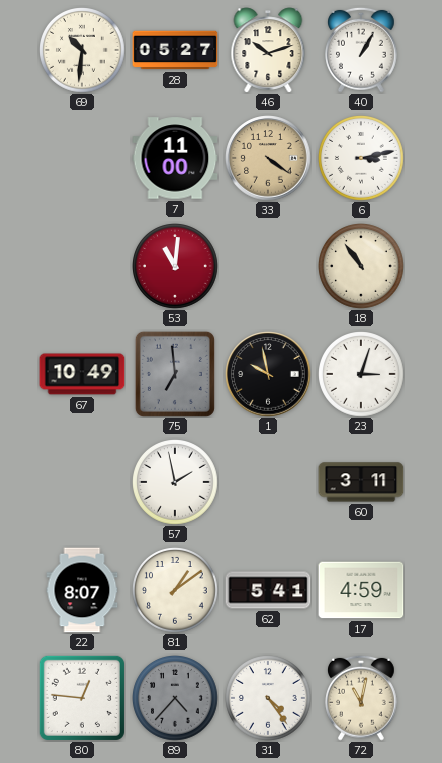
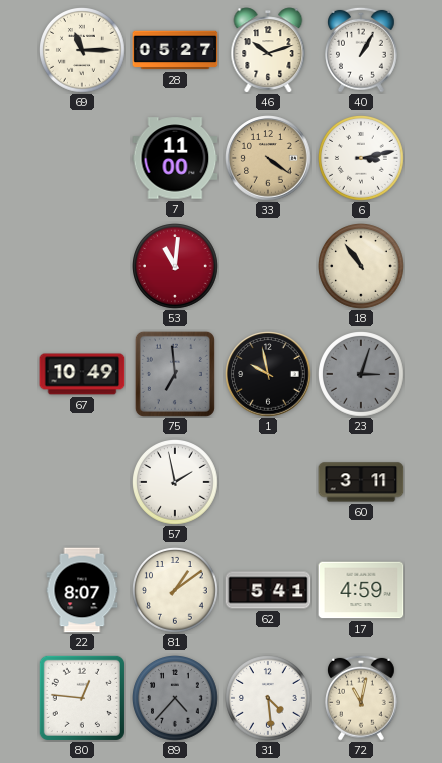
69: 10:31 -> 11:15 (83, 51)
23 dial: white -> grey (362, 375)
31: 4:24 -> 4:29 (269, 699)
